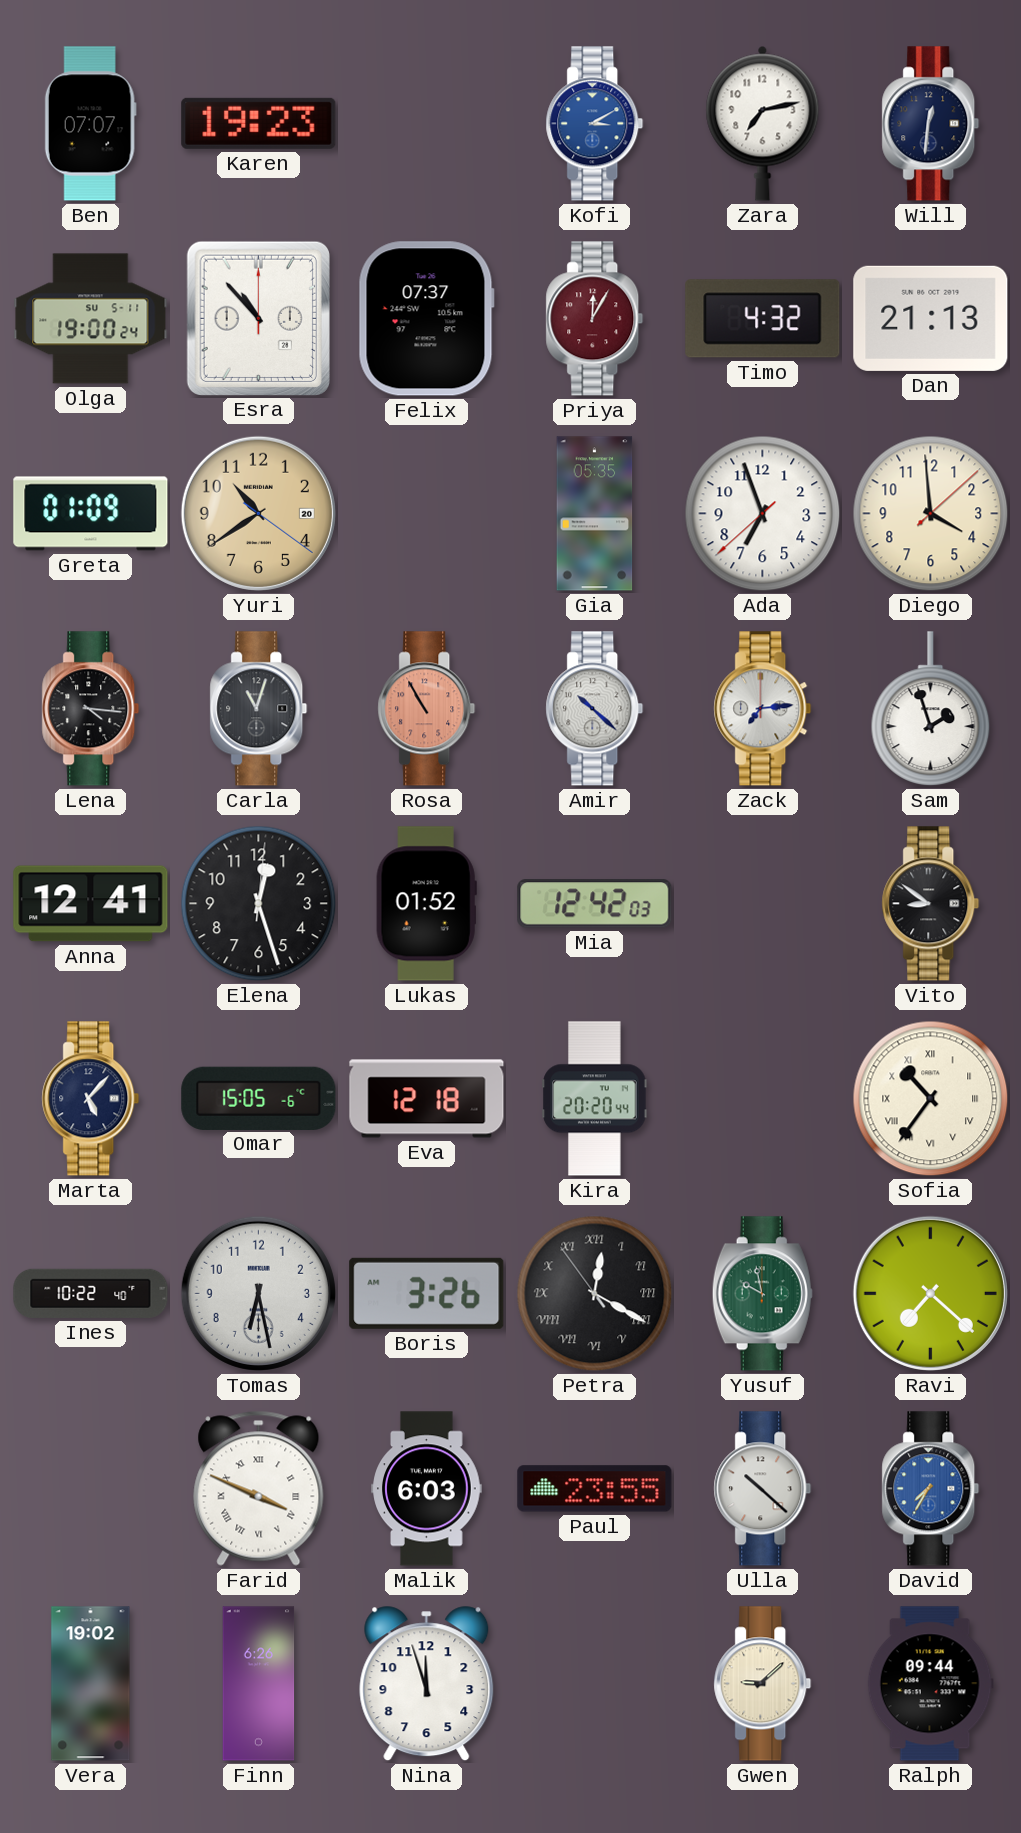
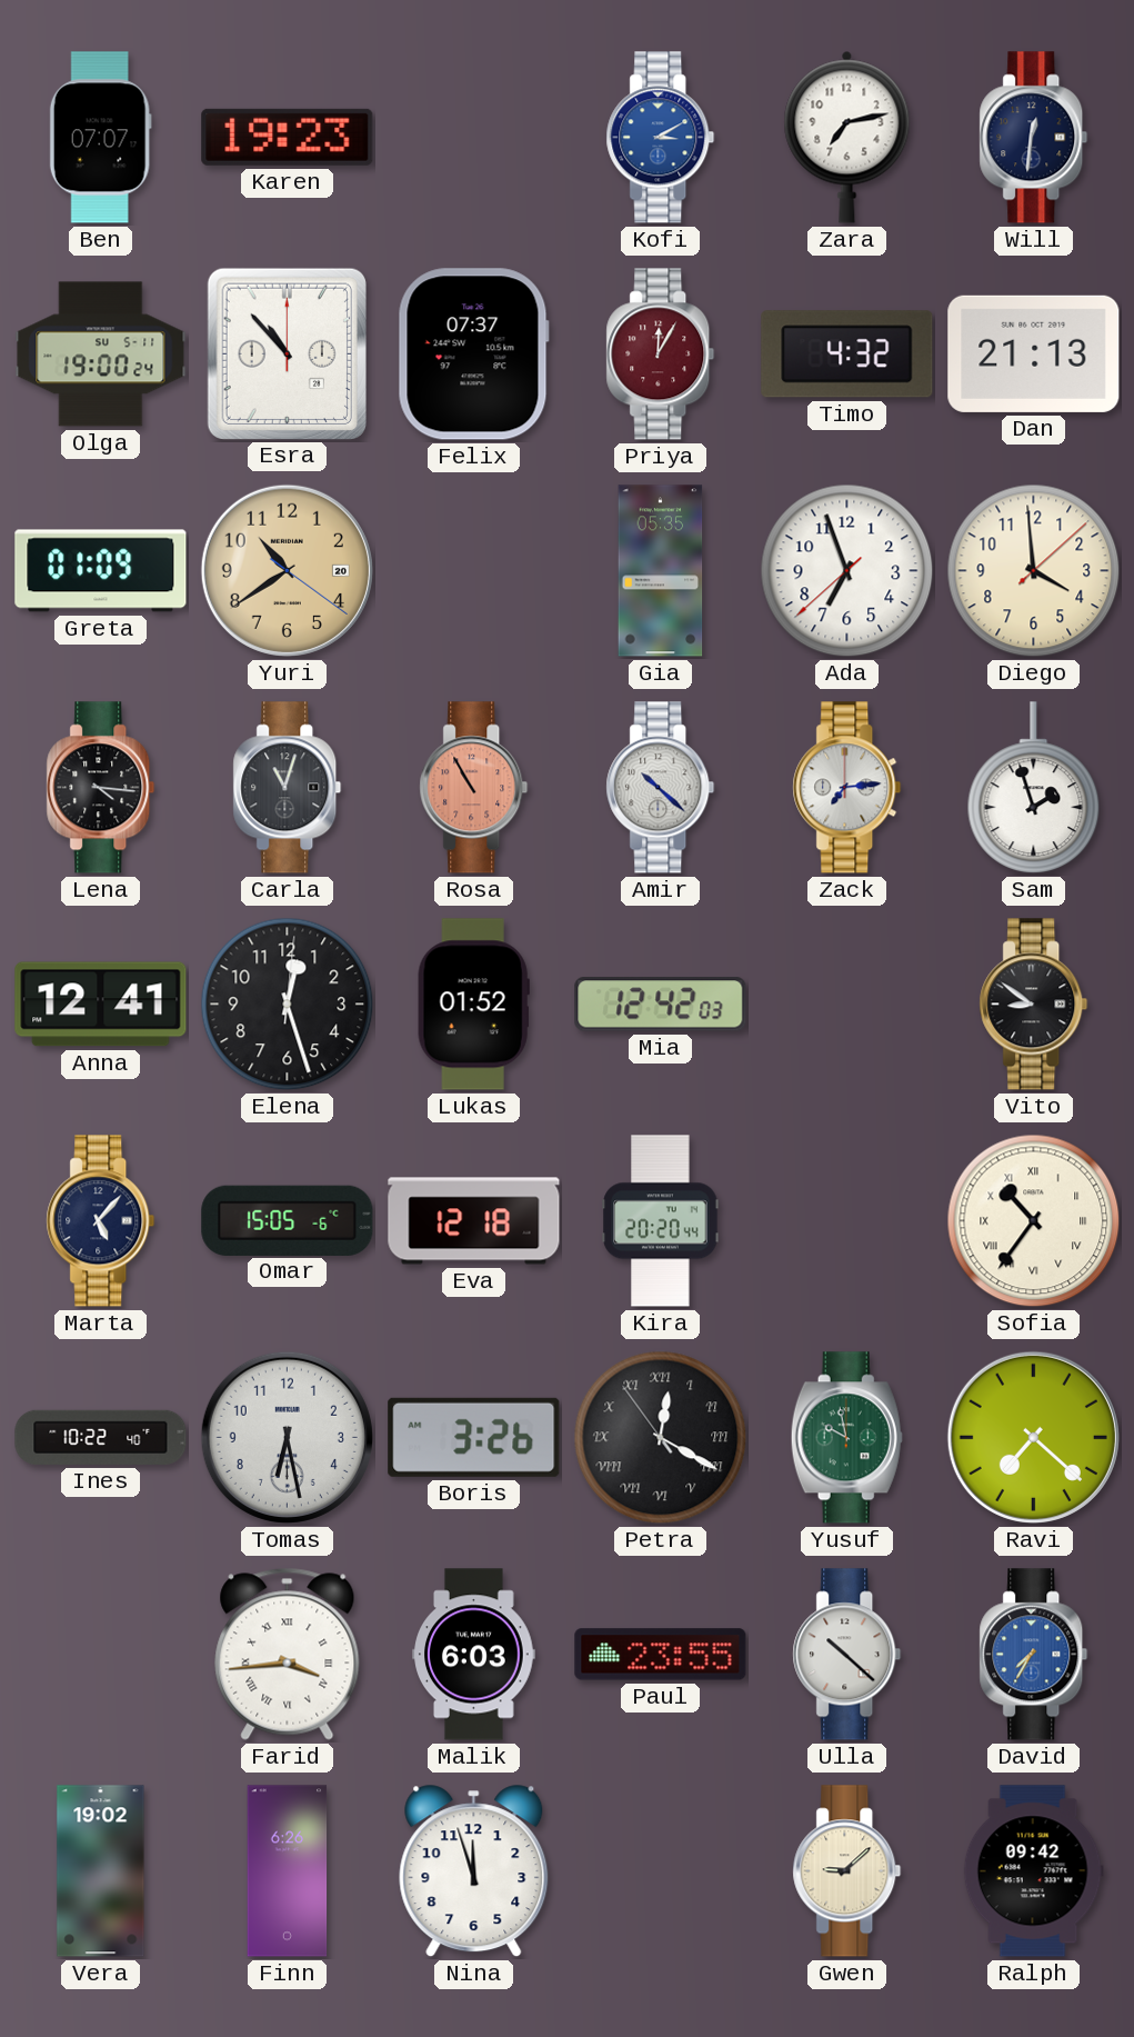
Farid: 3:49 -> 3:44 (288, 1654)
Ralph: 09:44 -> 09:42 (1033, 1871)
